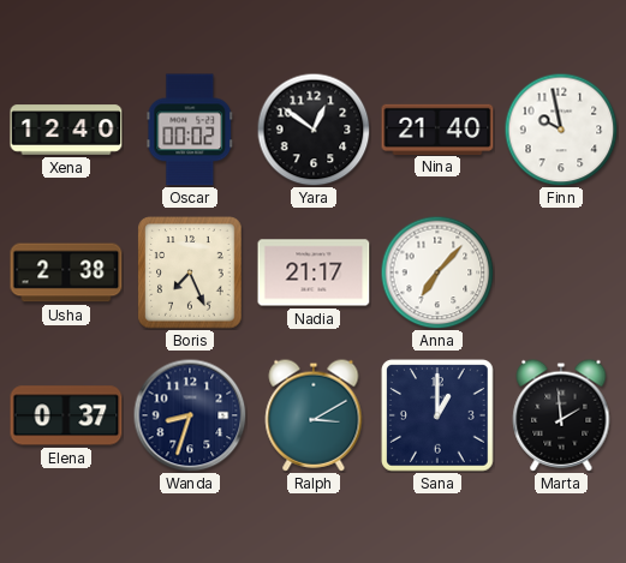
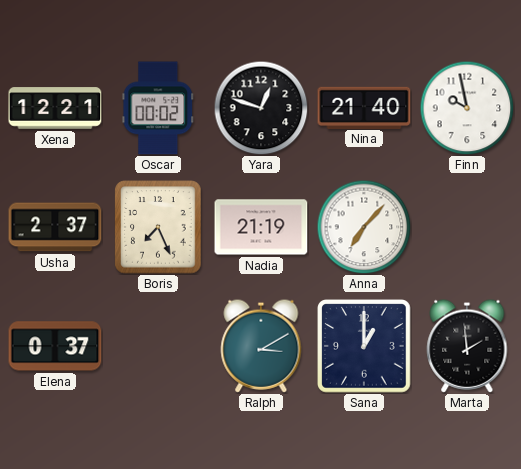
Xena: 12:40 -> 12:21 (55, 108)
Yara: 12:51 -> 12:48 (261, 108)
Usha: 2:38 -> 2:37 (55, 227)
Nadia: 21:17 -> 21:19 (261, 227)
Wanda: 8:33 -> none (190, 415)
